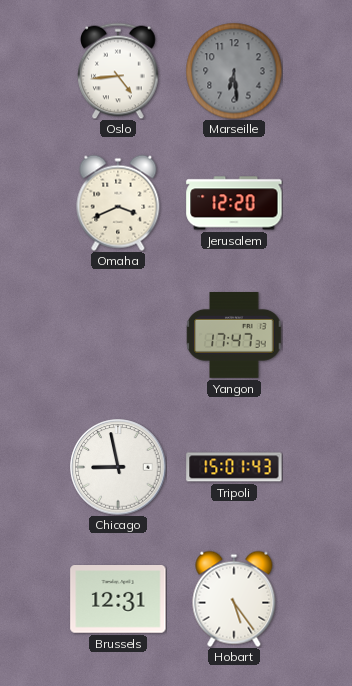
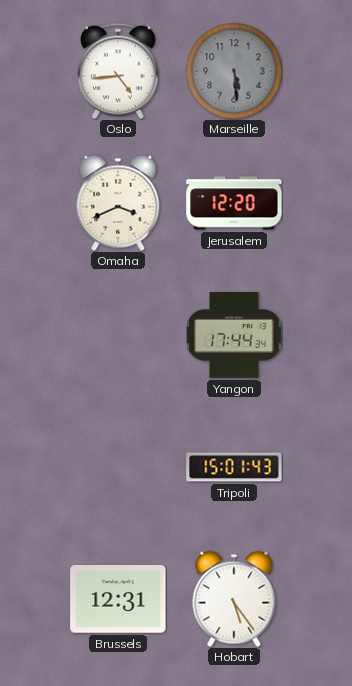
Marseille: 6:29 -> 5:29 (234, 71)
Yangon: 17:47 -> 17:44 (234, 336)
Chicago: 8:58 -> none (118, 467)
